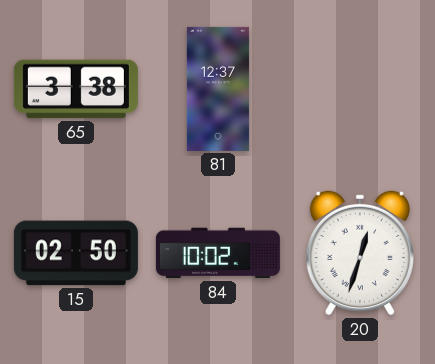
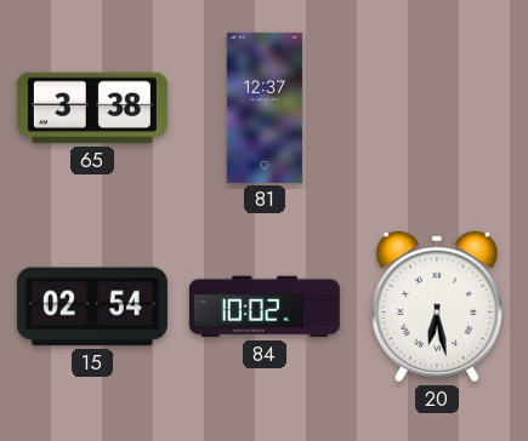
15: 02:50 -> 02:54 (92, 307)
20: 12:33 -> 6:28 (437, 307)
